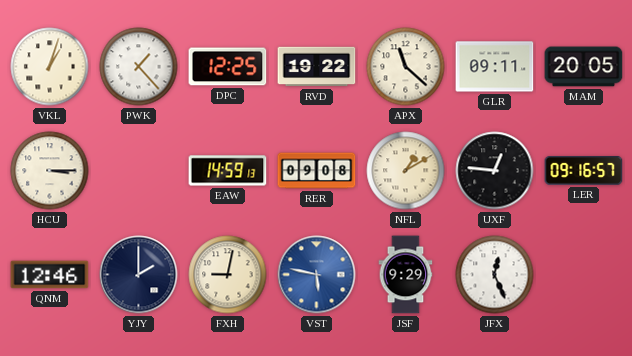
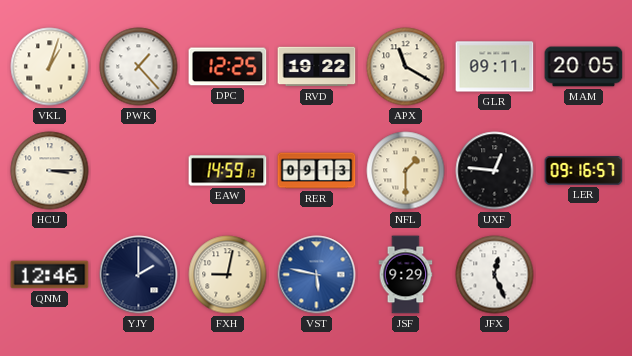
APX: 11:22 -> 11:20 (406, 67)
RER: 09:08 -> 09:13 (317, 171)
NFL: 1:10 -> 1:30 (406, 171)
